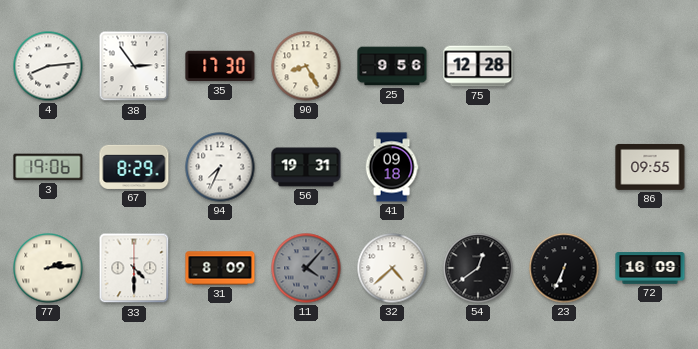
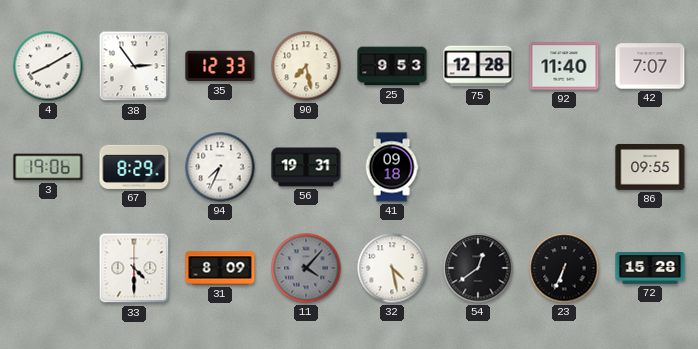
4: 8:14 -> 8:10 (48, 66)
35: 17:30 -> 12:33 (220, 66)
90: 8:25 -> 7:28 (306, 66)
25: 9:56 -> 9:53 (392, 66)
92: none -> 11:40 (564, 66)
42: none -> 7:07 (650, 66)
77: 2:14 -> none (48, 268)
32: 4:38 -> 4:28 (392, 268)
72: 16:09 -> 15:28 (650, 268)
